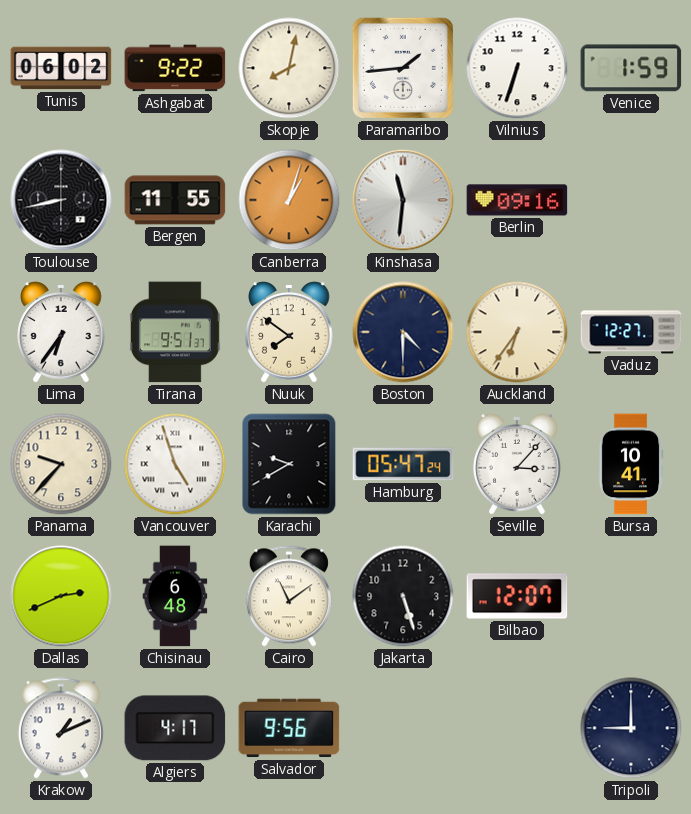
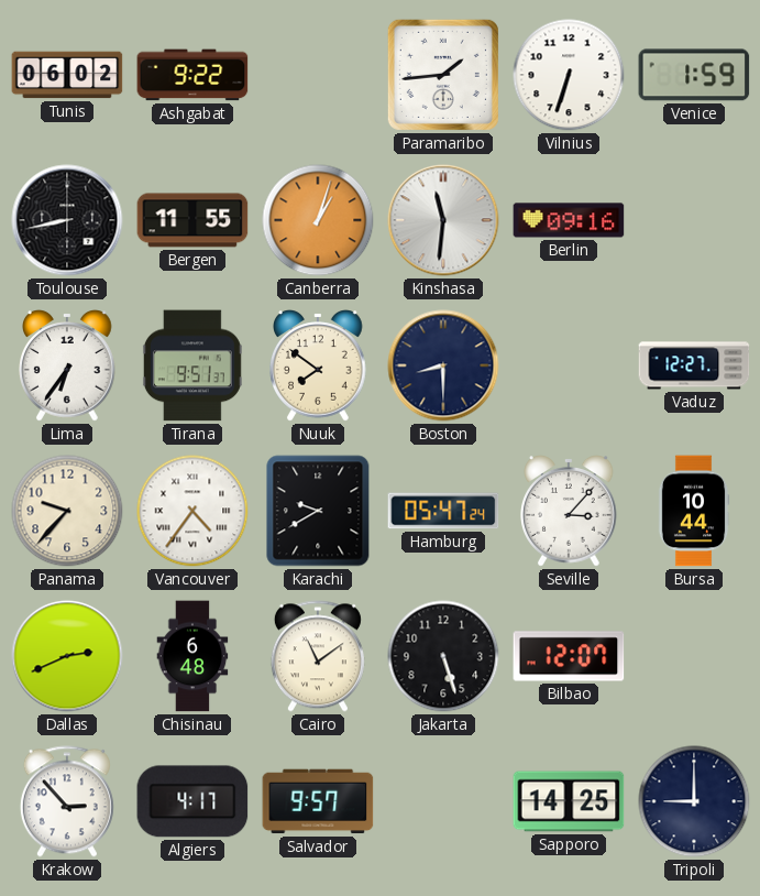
Skopje: 8:02 -> none (289, 68)
Boston: 4:30 -> 8:30 (443, 365)
Auckland: 6:36 -> none (517, 332)
Vancouver: 4:57 -> 4:36 (192, 511)
Bursa: 10:41 -> 10:44 (694, 511)
Krakow: 1:11 -> 2:53 (67, 801)
Salvador: 9:56 -> 9:57 (318, 801)
Sapporo: none -> 14:25 (569, 801)
